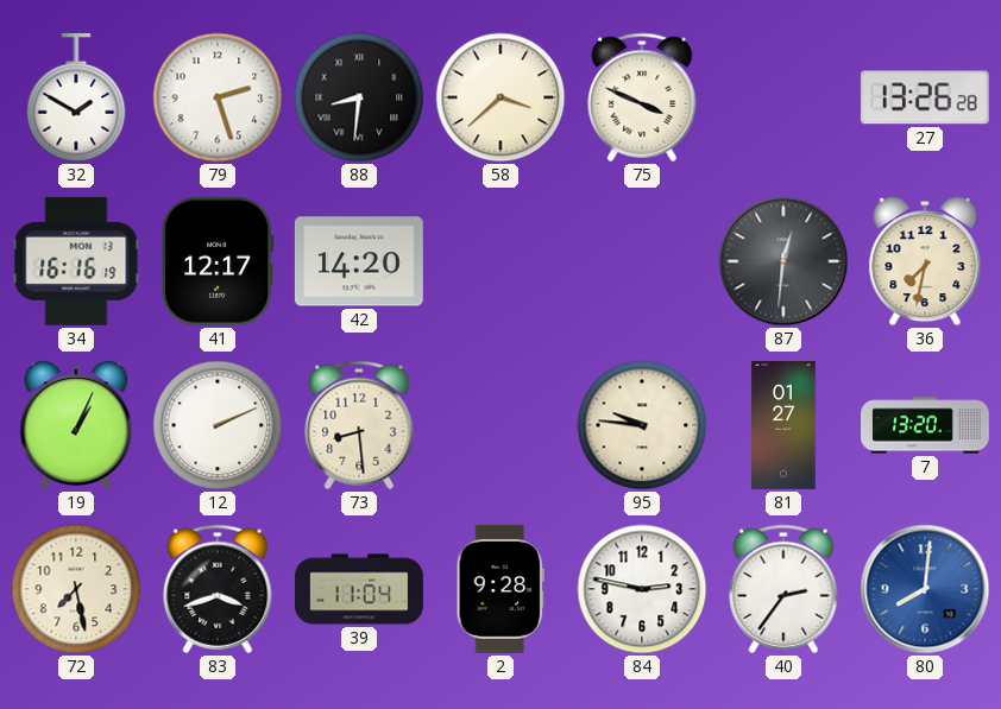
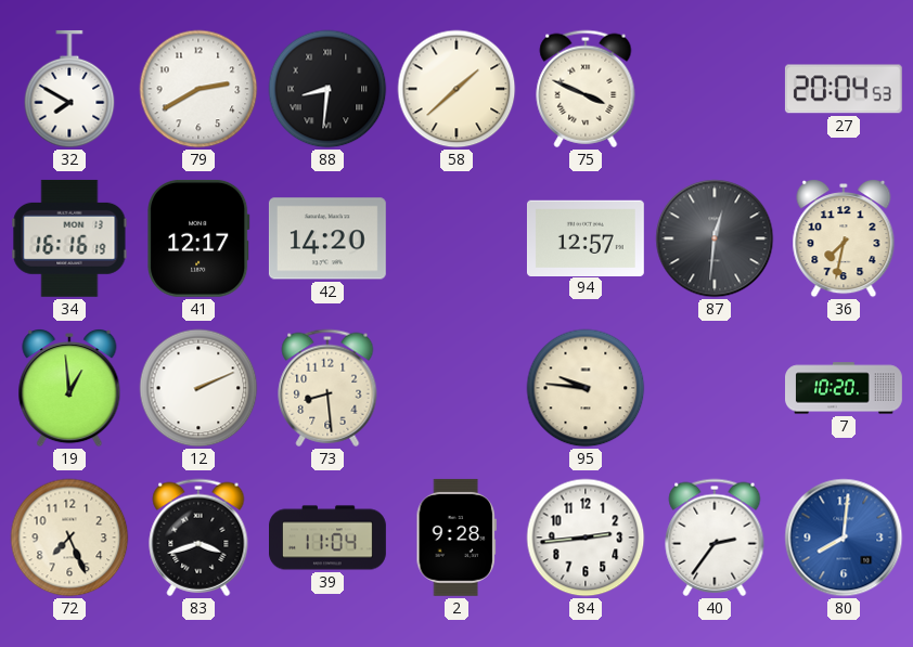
32: 1:50 -> 7:50 (69, 89)
79: 2:27 -> 2:40 (198, 89)
58: 3:38 -> 1:38 (456, 89)
27: 13:26 -> 20:04 (844, 89)
94: none -> 12:57 (586, 237)
19: 1:04 -> 12:59 (69, 389)
81: 01:27 -> none (783, 426)
7: 13:20 -> 10:20 (845, 388)
72: 7:28 -> 7:26 (69, 538)
84: 2:47 -> 2:44 (586, 538)
